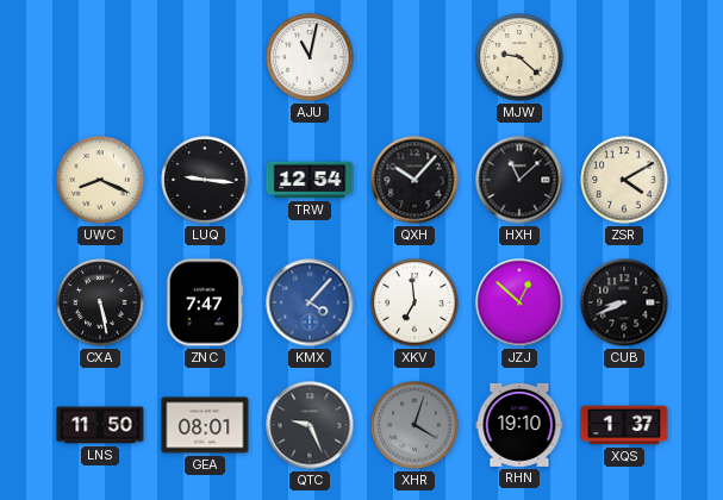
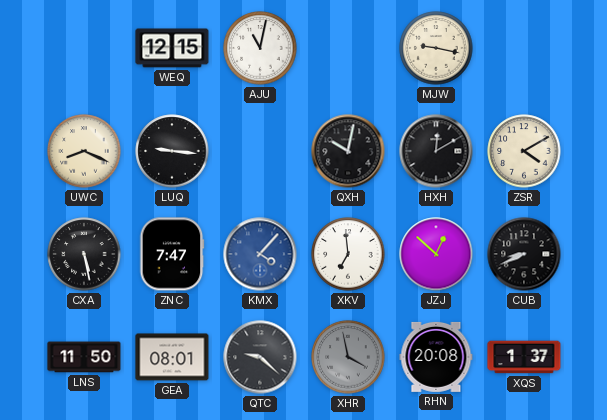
WEQ: none -> 12:15 (172, 48)
MJW: 9:22 -> 9:17 (436, 48)
TRW: 12:54 -> none (310, 180)
QXH: 10:07 -> 10:02 (348, 151)
HXH: 11:08 -> 12:10 (436, 151)
QTC: 9:26 -> 9:22 (260, 357)
XHR: 4:03 -> 3:58 (348, 357)
RHN: 19:10 -> 20:08 (436, 357)
